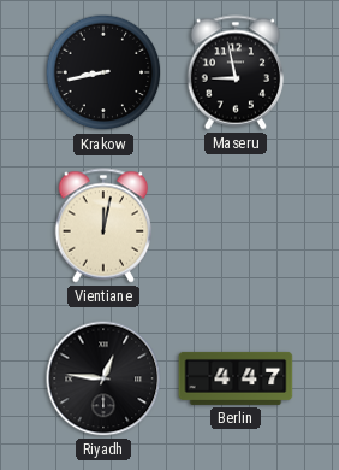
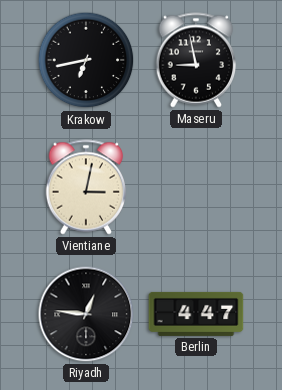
Krakow: 8:43 -> 6:43 (86, 60)
Vientiane: 12:02 -> 3:02 (86, 187)
